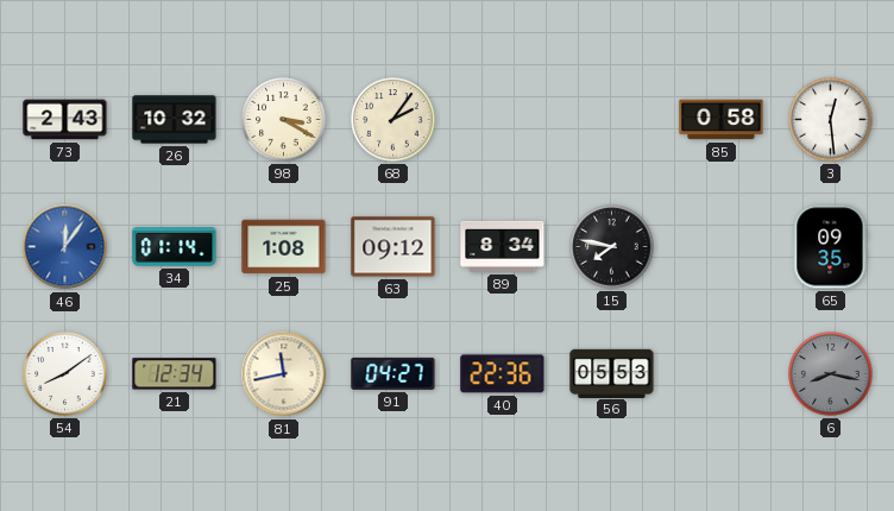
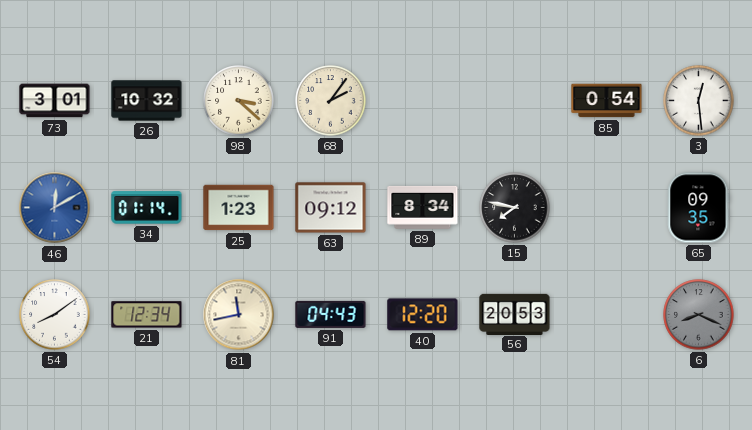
73: 2:43 -> 3:01 (55, 101)
98: 3:20 -> 3:22 (239, 101)
85: 0:58 -> 0:54 (607, 101)
46: 12:06 -> 12:10 (55, 208)
25: 1:08 -> 1:23 (239, 208)
91: 04:27 -> 04:43 (331, 314)
40: 22:36 -> 12:20 (423, 315)
56: 05:53 -> 20:53 (515, 314)
6: 8:17 -> 8:19 (699, 315)
